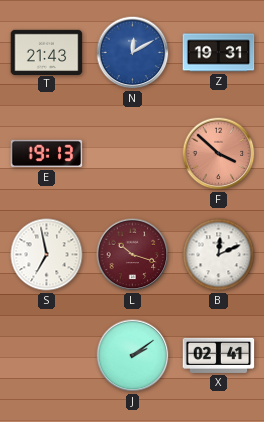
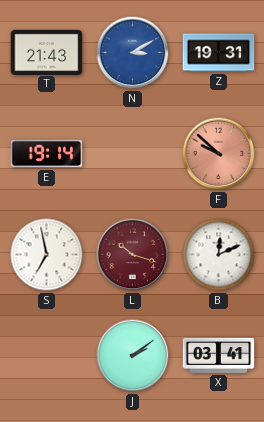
N: 12:10 -> 3:10 (133, 53)
E: 19:13 -> 19:14 (47, 154)
F: 3:52 -> 9:52 (219, 154)
X: 02:41 -> 03:41 (219, 355)
